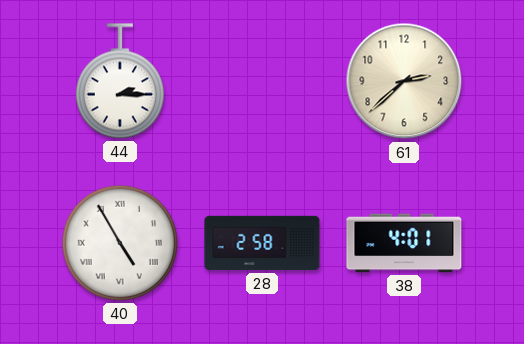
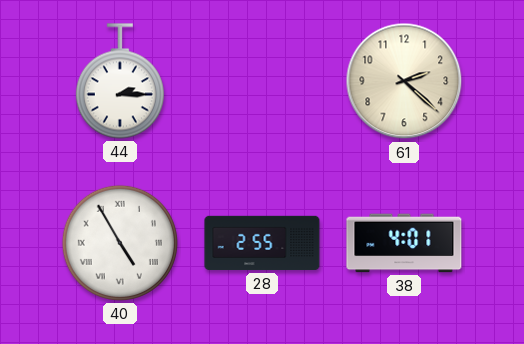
61: 2:38 -> 2:22 (404, 81)
28: 2:58 -> 2:55 (262, 243)
